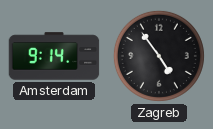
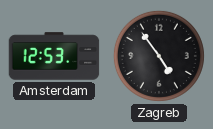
Amsterdam: 9:14 -> 12:53 (54, 56)
